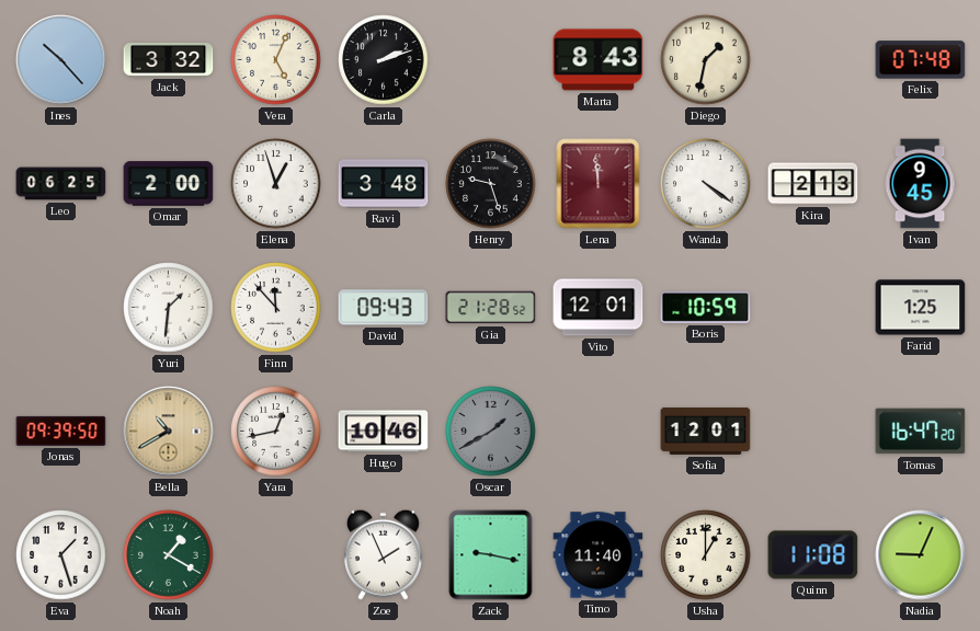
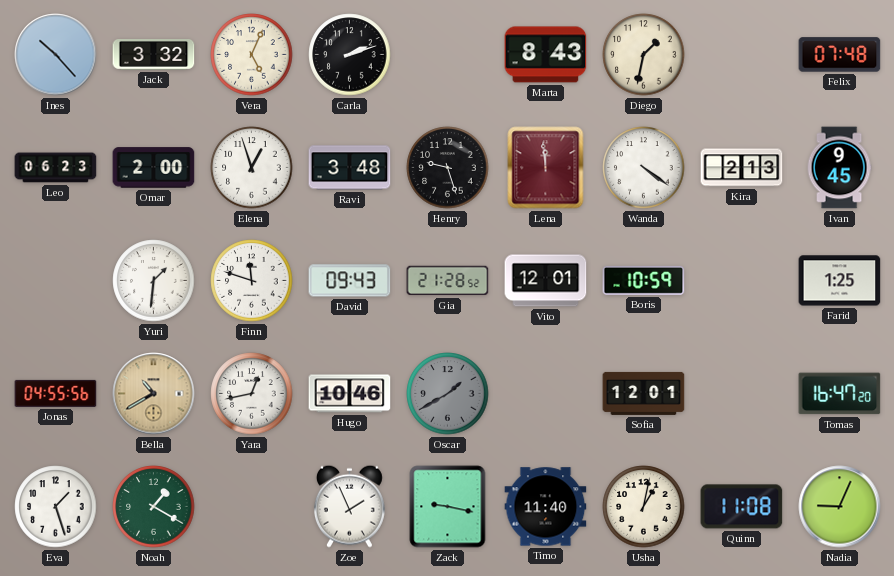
Leo: 06:25 -> 06:23 (56, 168)
Finn: 11:53 -> 11:48 (252, 281)
Jonas: 09:39 -> 04:55 (56, 393)
Usha: 1:00 -> 1:02 (644, 507)
